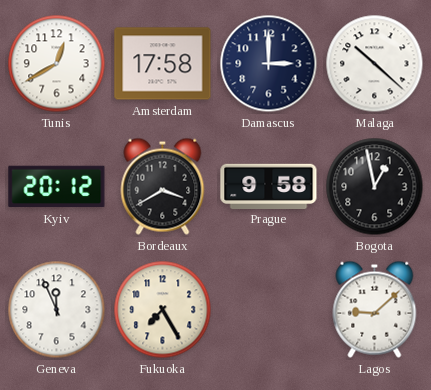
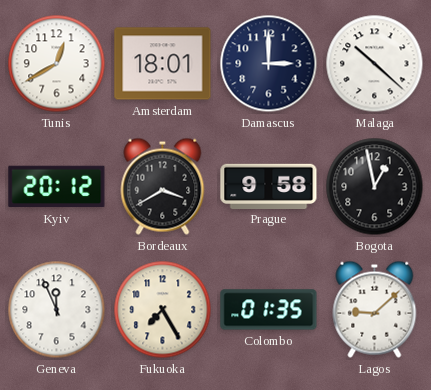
Amsterdam: 17:58 -> 18:01 (163, 64)
Colombo: none -> 01:35 (269, 310)
